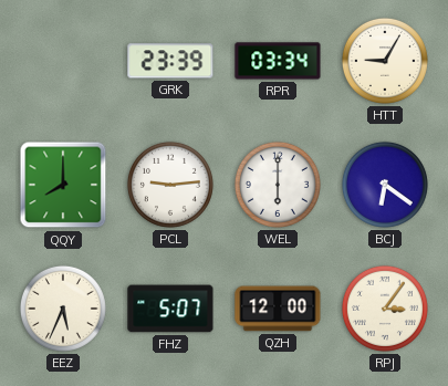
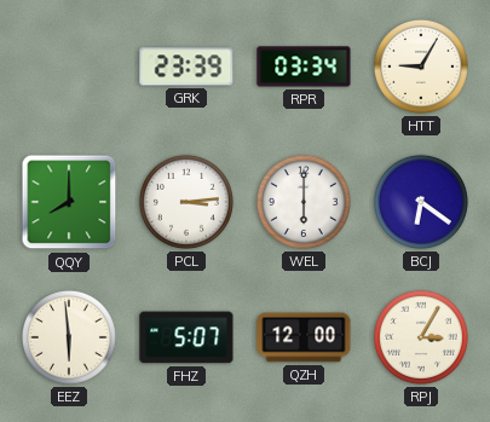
PCL: 9:14 -> 3:14 (186, 202)
EEZ: 5:34 -> 5:59 (69, 337)
RPJ: 3:06 -> 3:05 (421, 337)
